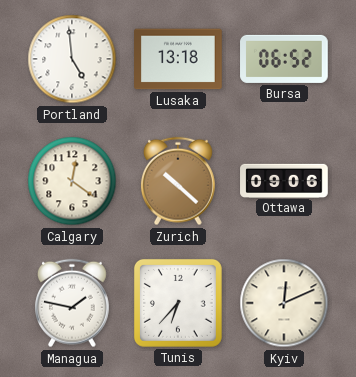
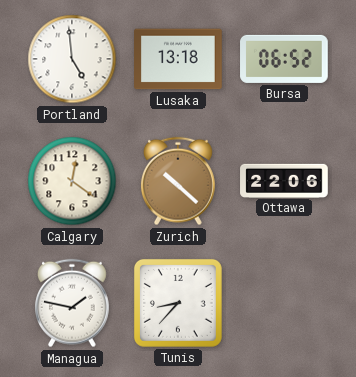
Ottawa: 09:06 -> 22:06 (284, 180)
Tunis: 6:37 -> 8:37 (178, 303)
Kyiv: 12:11 -> none (284, 303)
